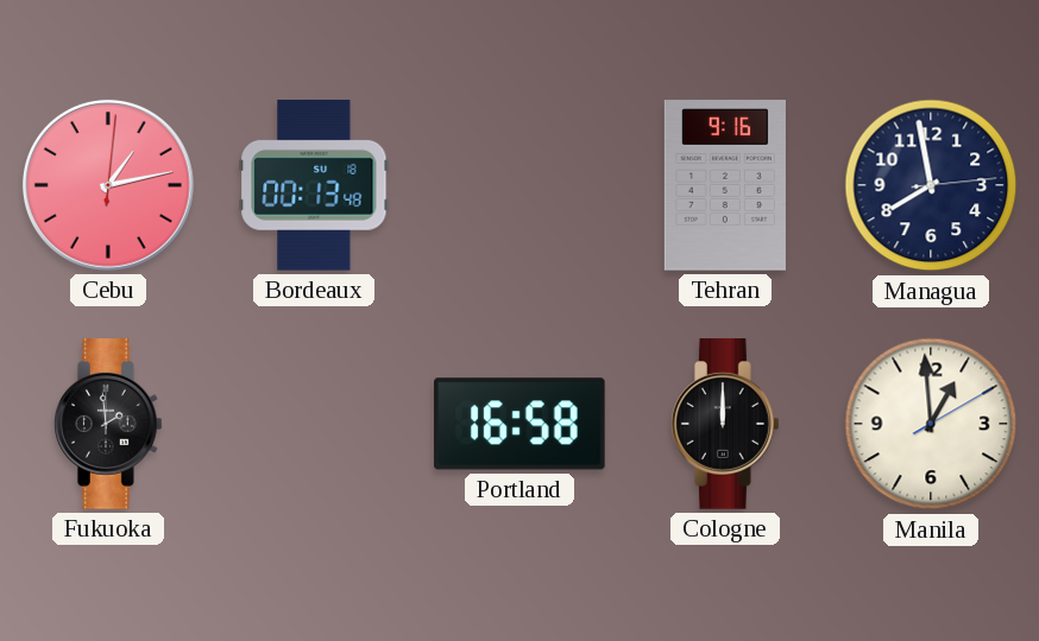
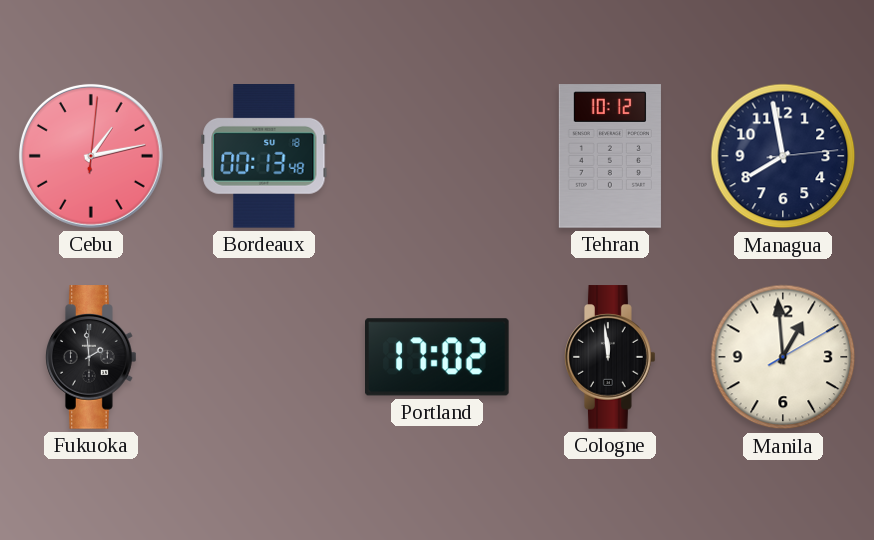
Tehran: 9:16 -> 10:12 (610, 156)
Portland: 16:58 -> 17:02 (438, 357)
Cologne: 12:00 -> 11:59 (611, 357)
